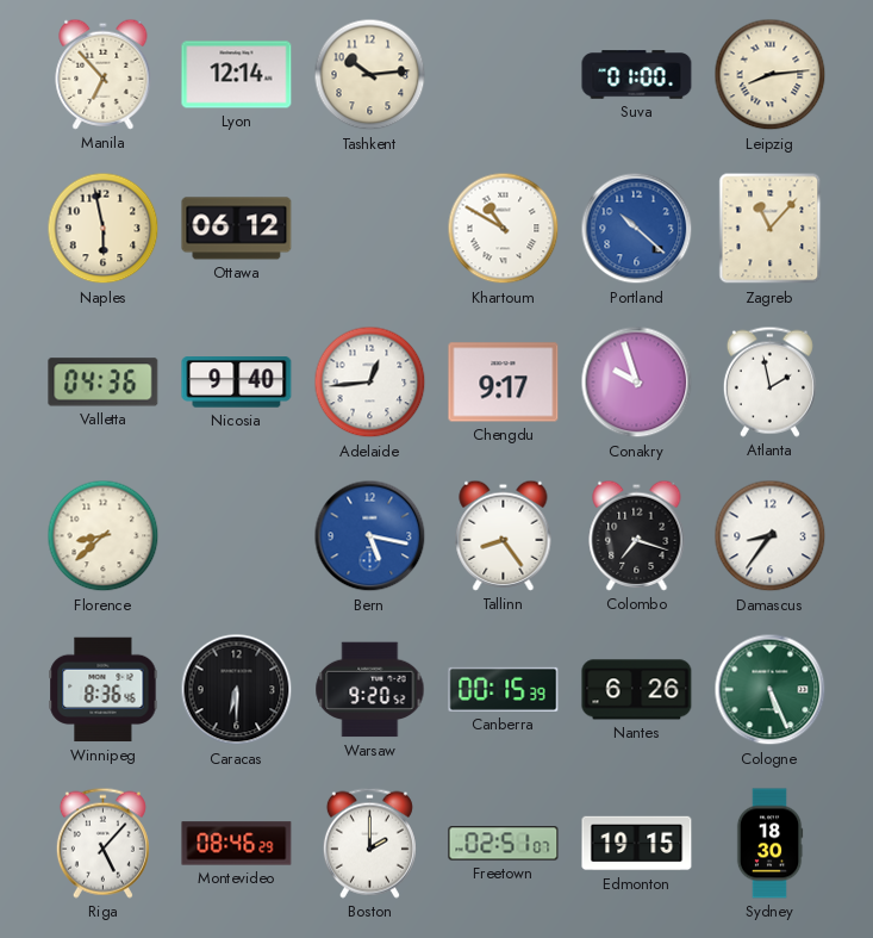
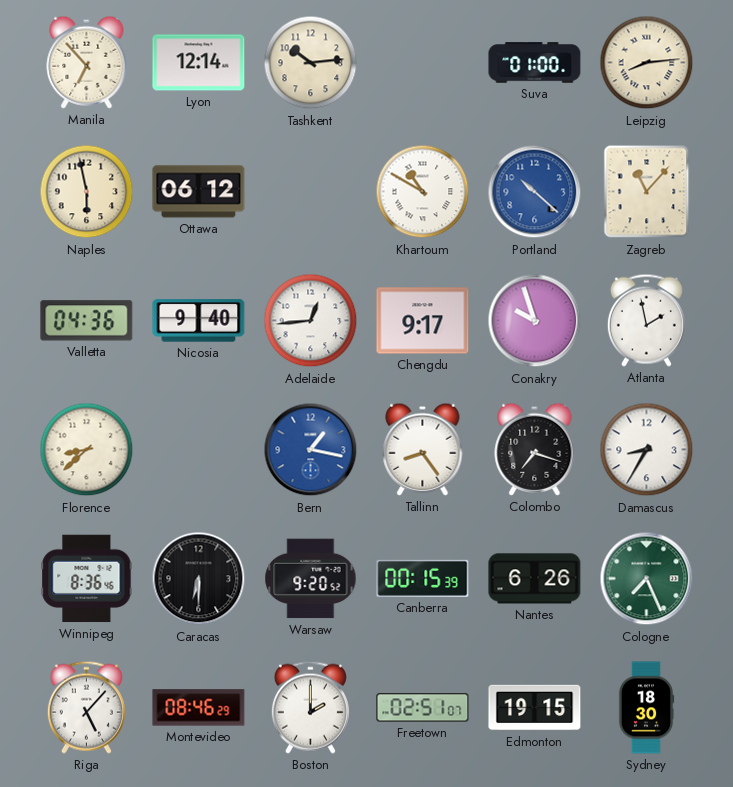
Bern: 5:17 -> 1:17 (311, 450)
Damascus: 8:36 -> 8:35 (647, 450)
Cologne: 5:26 -> 7:26 (647, 579)
